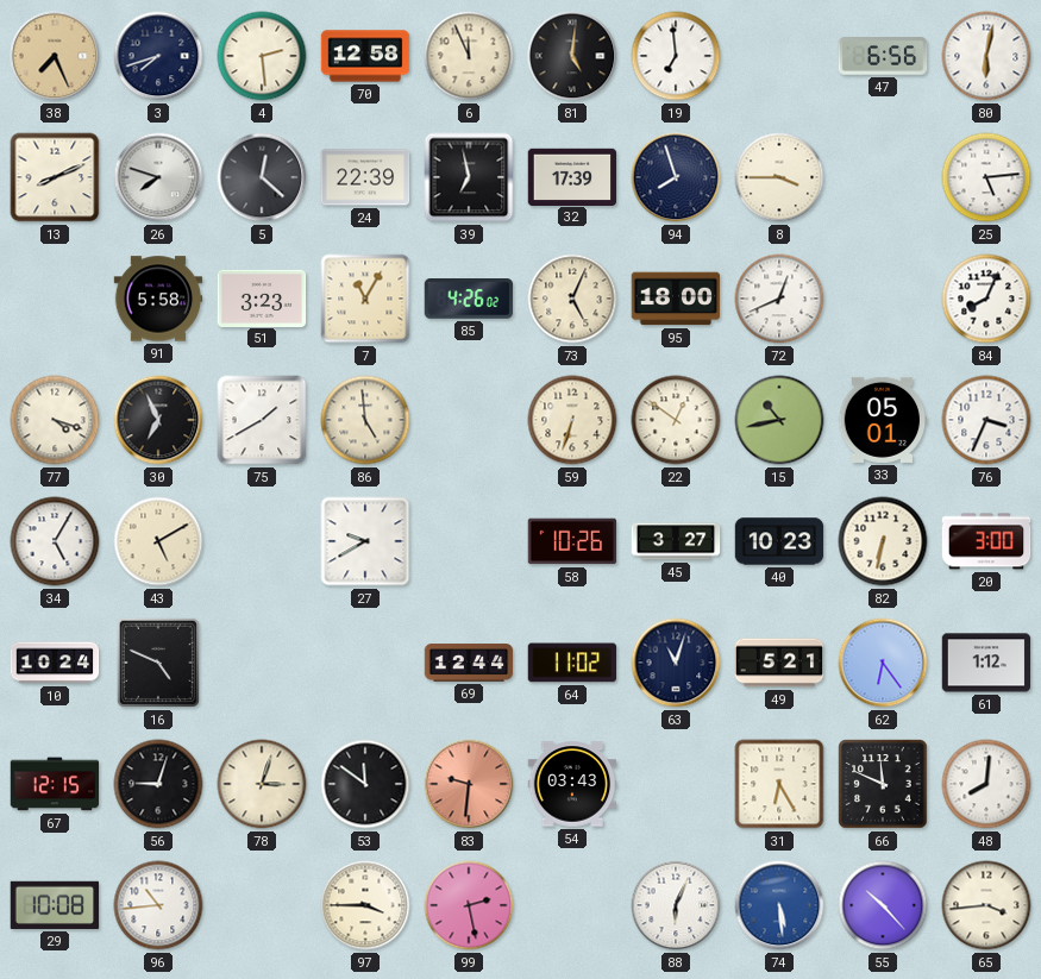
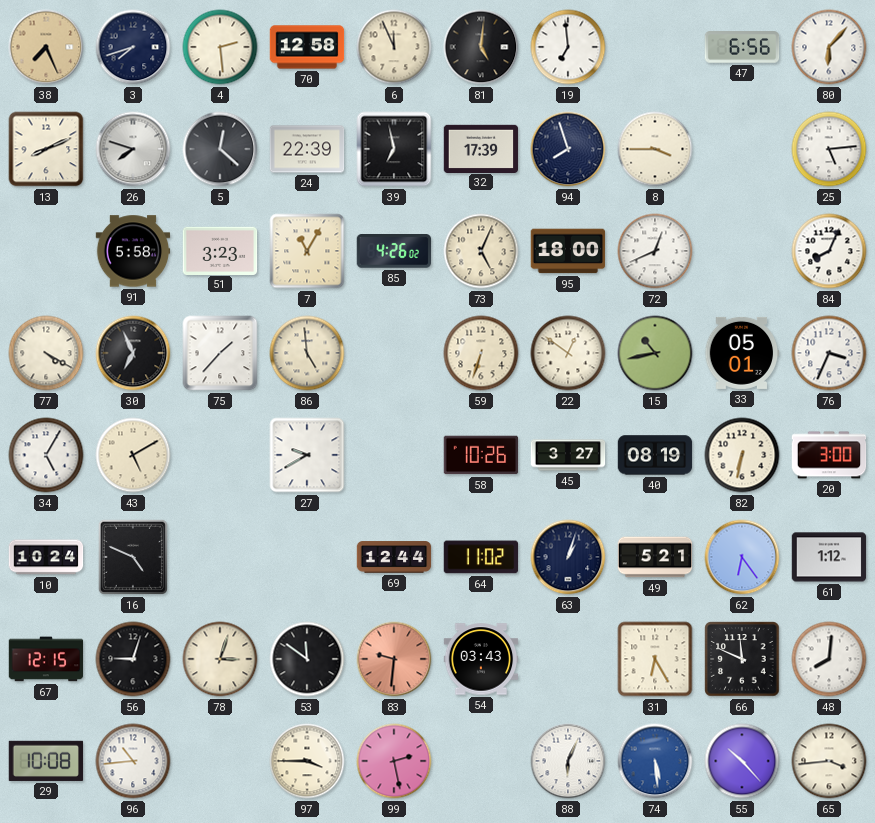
80: 6:02 -> 6:07 (829, 47)
77: 4:18 -> 4:20 (46, 353)
75: 1:40 -> 1:37 (220, 353)
40: 10:23 -> 08:19 (655, 455)
63: 11:03 -> 1:03 (568, 557)
